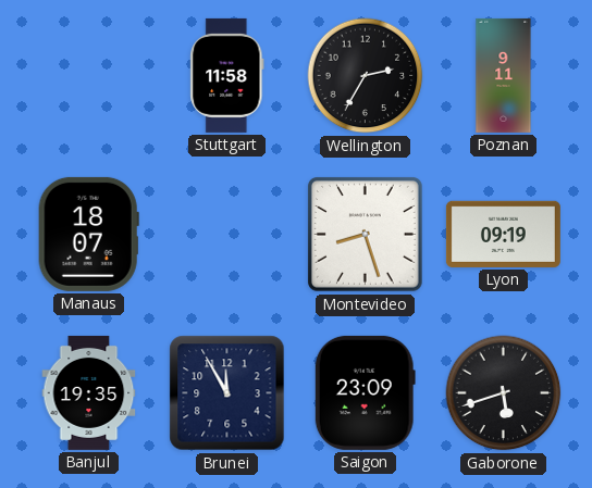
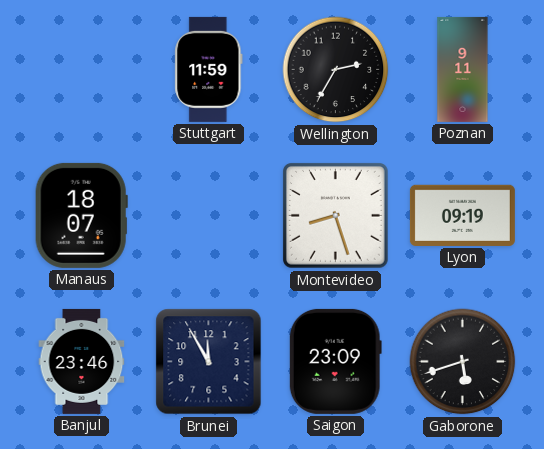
Stuttgart: 11:58 -> 11:59 (209, 69)
Banjul: 19:35 -> 23:46 (82, 361)
